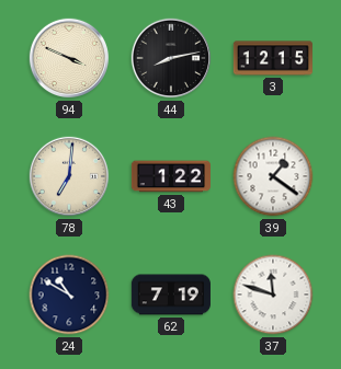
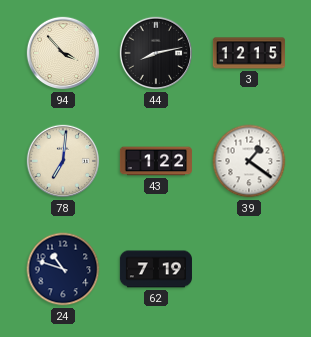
94: 3:49 -> 3:53 (63, 53)
24: 10:50 -> 10:48 (63, 269)
37: 11:48 -> none (273, 295)
